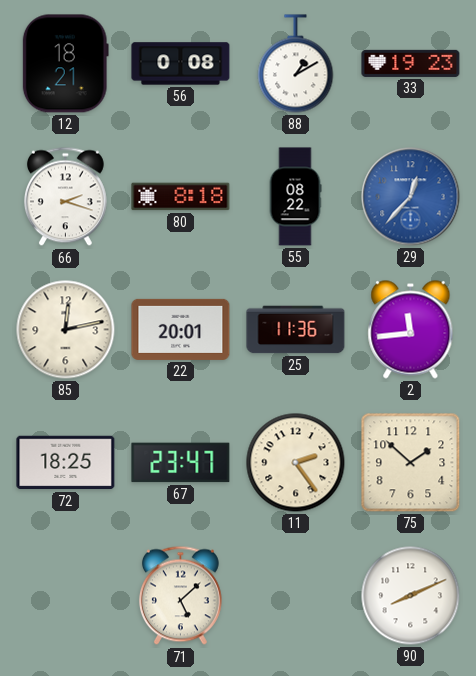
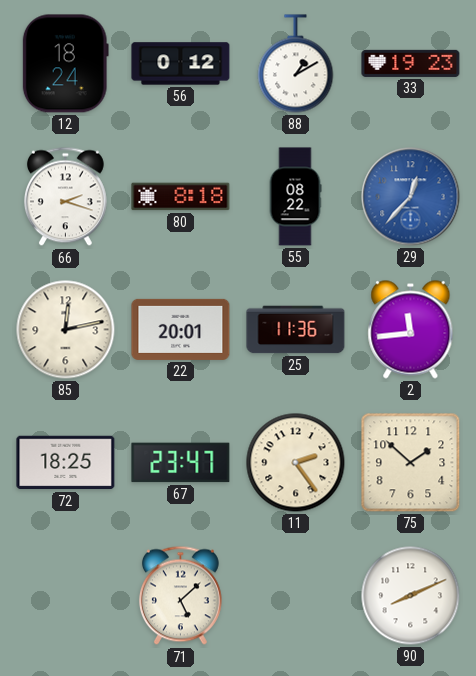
12: 18:21 -> 18:24 (65, 64)
56: 0:08 -> 0:12 (181, 64)
